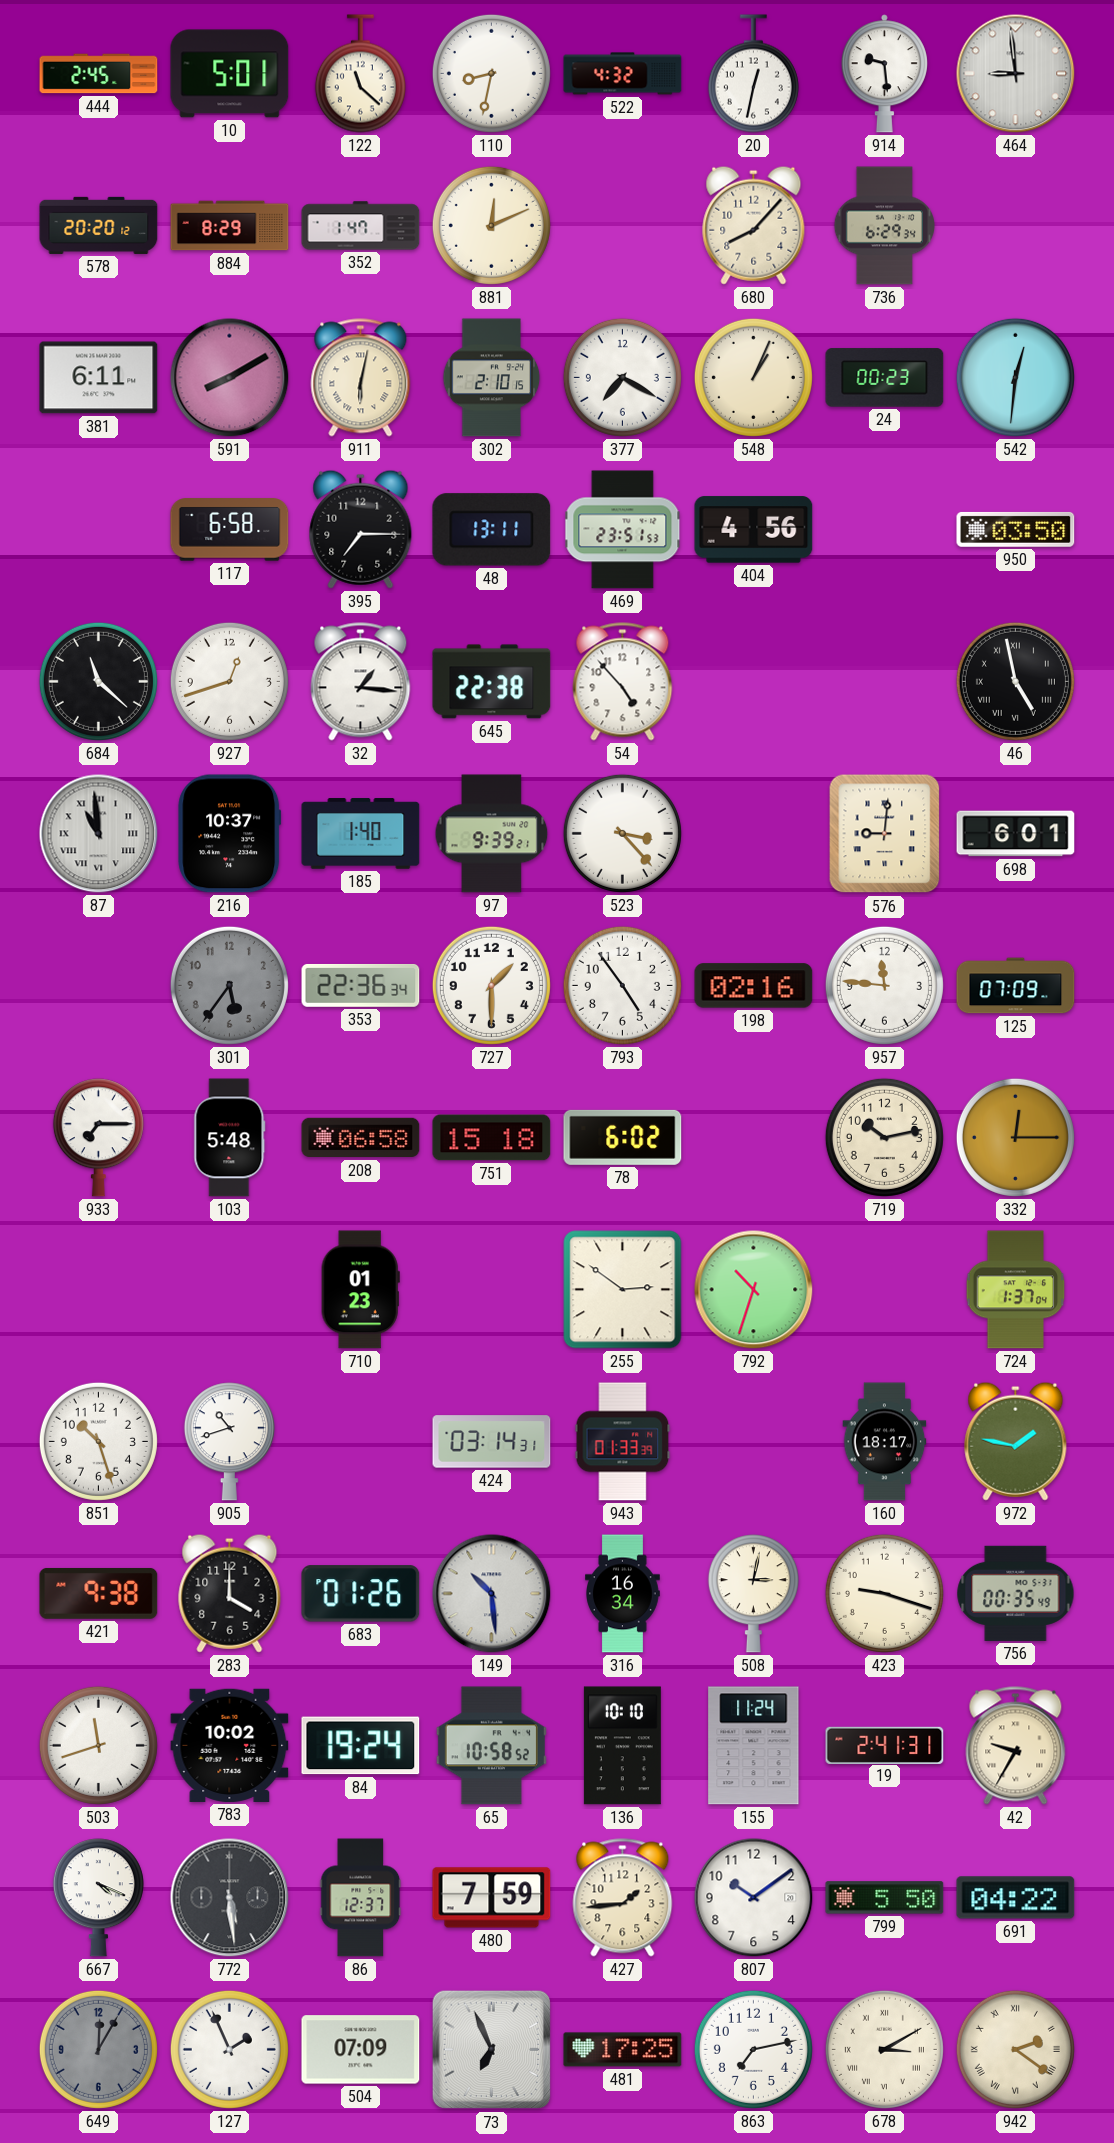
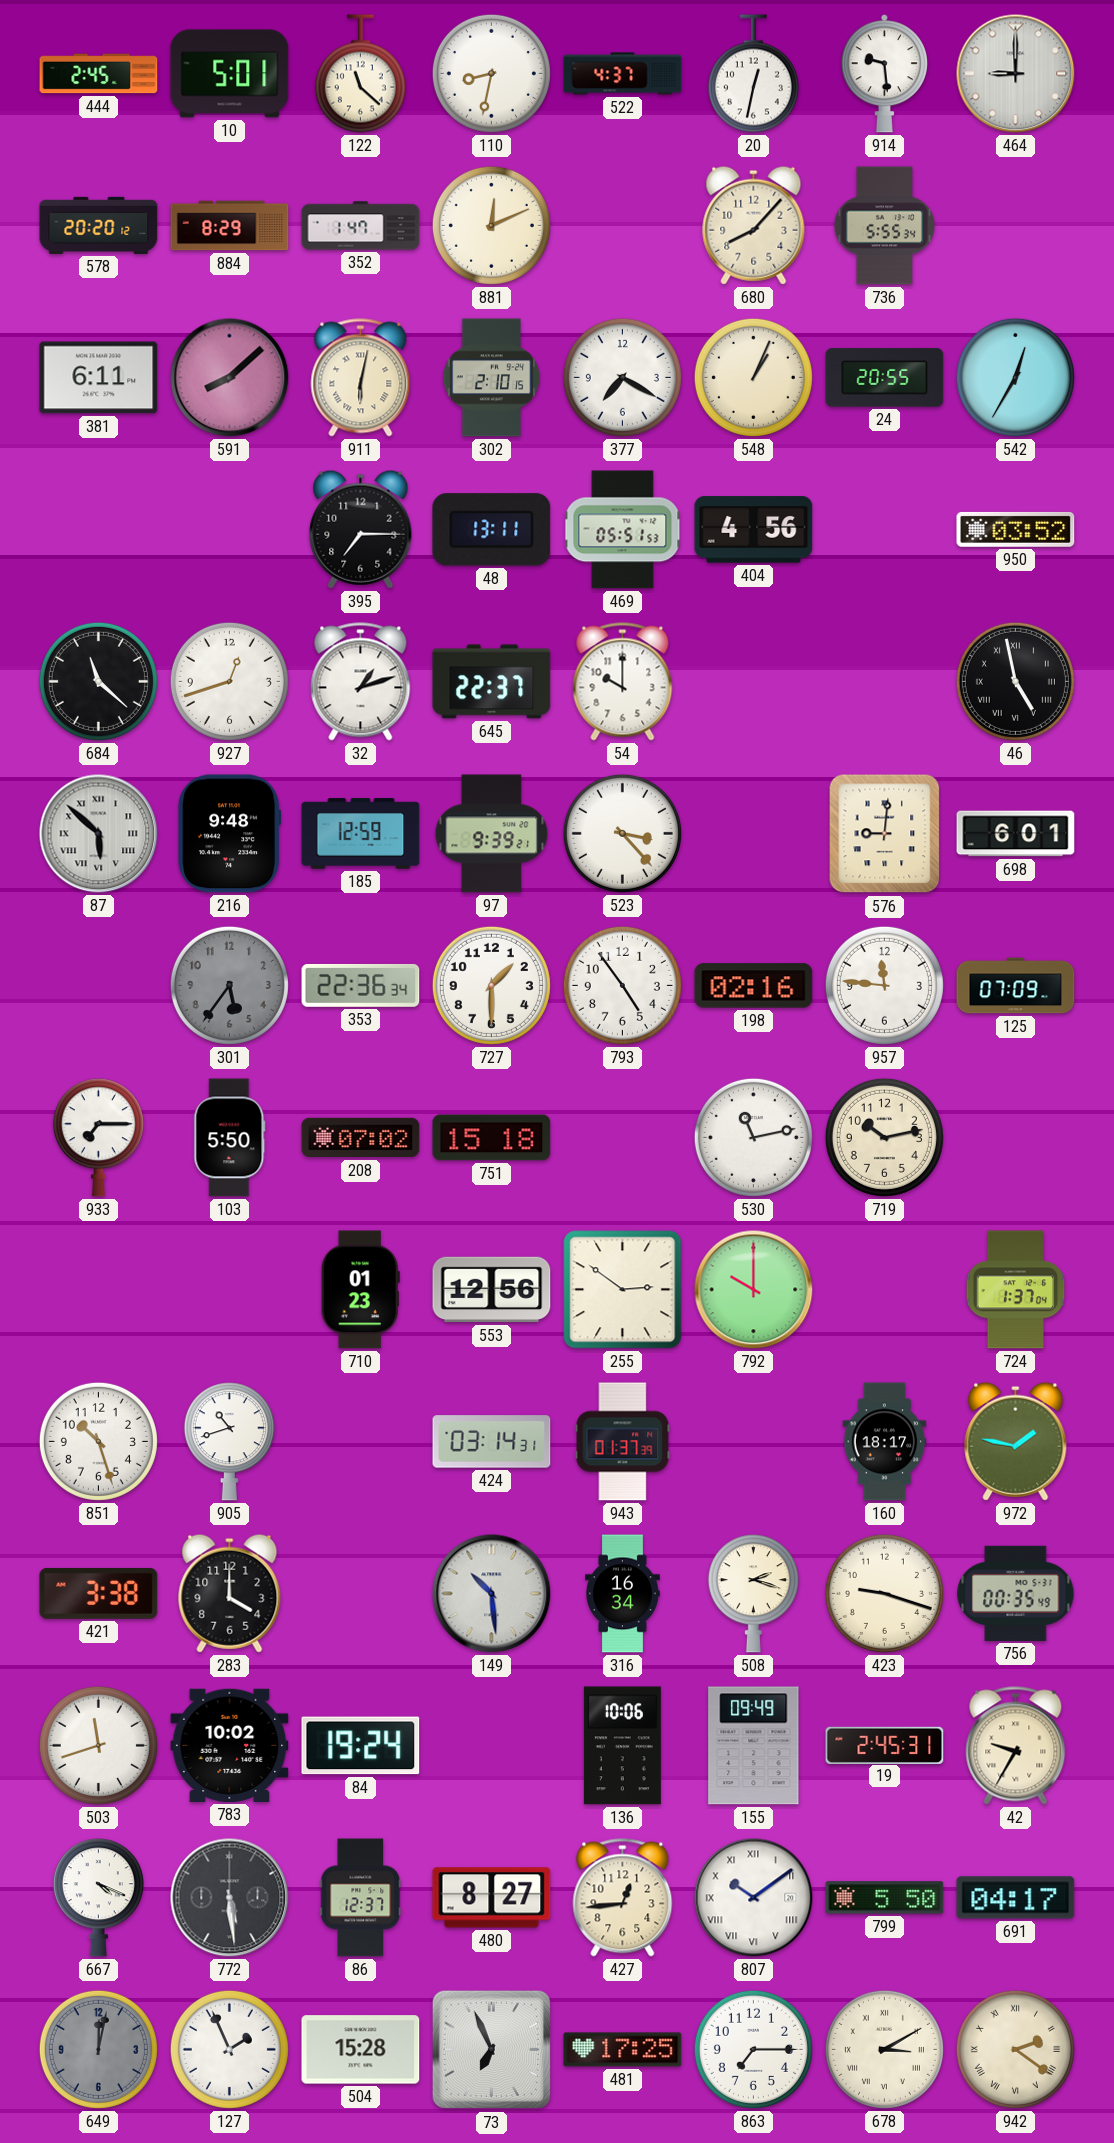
522: 4:32 -> 4:37 (623, 74)
464: 8:59 -> 9:00 (1016, 74)
736: 6:29 -> 5:55 (884, 226)
591: 8:10 -> 8:08 (230, 378)
24: 00:23 -> 20:55 (885, 378)
542: 12:31 -> 12:35 (1015, 377)
117: 6:58 -> none (230, 530)
469: 23:51 -> 05:51 (623, 530)
950: 03:50 -> 03:52 (1016, 529)
32: 1:16 -> 1:12 (361, 682)
645: 22:38 -> 22:37 (492, 682)
54: 4:53 -> 10:00 (623, 682)
87: 10:59 -> 5:52 (99, 834)
216: 10:37 -> 9:48 (230, 834)
185: 1:40 -> 12:59 (361, 834)
103: 5:48 -> 5:50 (230, 1138)
208: 06:58 -> 07:02 (361, 1138)
78: 6:02 -> none (623, 1137)
530: none -> 11:13 (753, 1137)
332: 12:15 -> none (1015, 1137)
553: none -> 12:56 (492, 1290)
792: 10:33 -> 10:00 (754, 1290)
943: 01:33 -> 01:37 (623, 1442)
421: 9:38 -> 3:38 (99, 1594)
683: 01:26 -> none (361, 1594)
508: 3:02 -> 2:18 (753, 1594)
65: 10:58 -> none (491, 1746)
136: 10:10 -> 10:06 (622, 1746)
155: 11:24 -> 09:49 (754, 1746)
19: 2:41 -> 2:45 (885, 1745)
480: 7:59 -> 8:27 (492, 1898)
427: 1:44 -> 12:44 (623, 1898)
807 numerals: Arabic -> Roman (754, 1898)
691: 04:22 -> 04:17 (1016, 1898)
649: 12:05 -> 12:02 (98, 2049)
504: 07:09 -> 15:28 (361, 2050)
863: 7:13 -> 7:15 (753, 2049)
